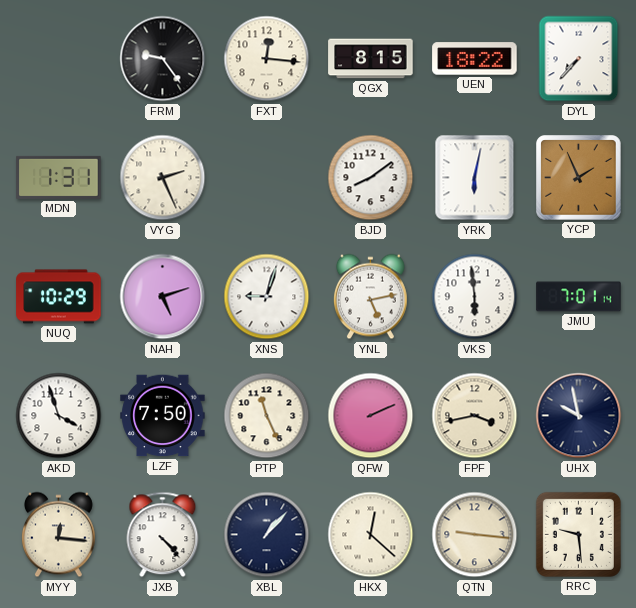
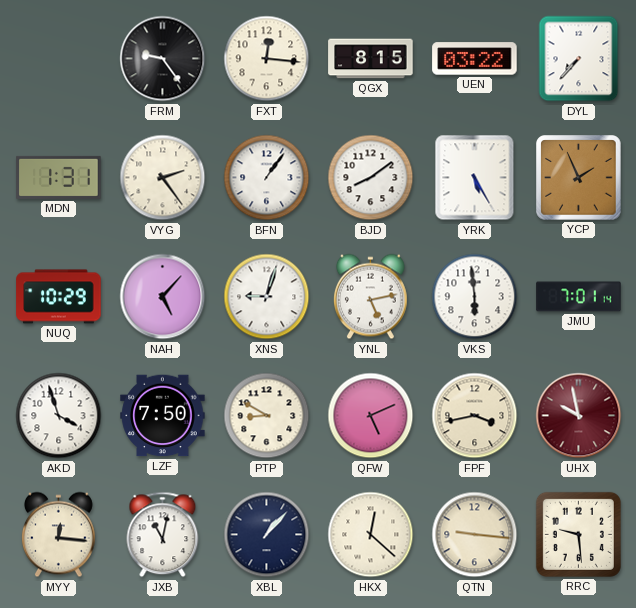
UEN: 18:22 -> 03:22 (475, 59)
VYG: 2:26 -> 2:24 (163, 178)
BFN: none -> 1:06 (267, 178)
YRK: 6:02 -> 5:25 (475, 178)
NAH: 5:12 -> 5:07 (163, 297)
PTP: 11:26 -> 8:50 (267, 416)
QFW: 2:11 -> 5:11 (371, 416)
UHX dial: navy -> burgundy (579, 416)
JXB: 4:23 -> 11:02 (163, 535)
